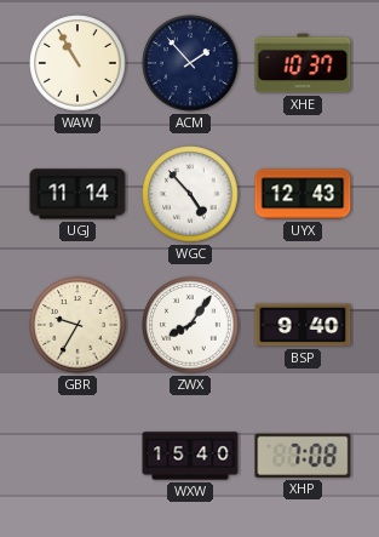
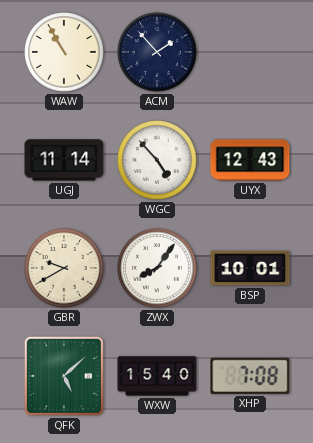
XHE: 10:37 -> none (303, 63)
GBR: 9:35 -> 9:40 (64, 268)
BSP: 9:40 -> 10:01 (250, 268)
QFK: none -> 5:08 (64, 376)
